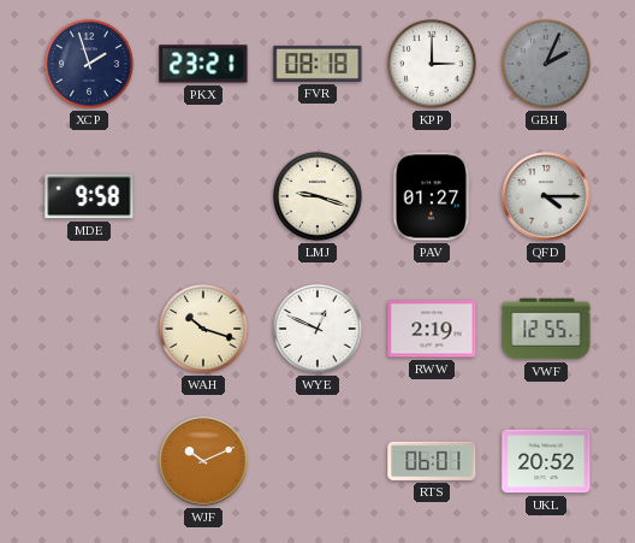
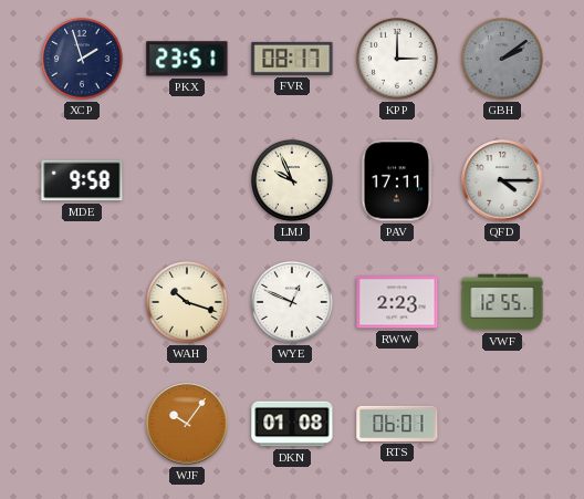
PKX: 23:21 -> 23:51 (187, 59)
FVR: 08:18 -> 08:17 (292, 59)
GBH: 2:04 -> 2:09 (503, 60)
LMJ: 9:18 -> 9:56 (293, 181)
PAV: 01:27 -> 17:11 (397, 180)
RWW: 2:19 -> 2:23 (397, 302)
WJF: 10:11 -> 10:06 (187, 424)
DKN: none -> 01:08 (292, 424)
UKL: 20:52 -> none (546, 461)
